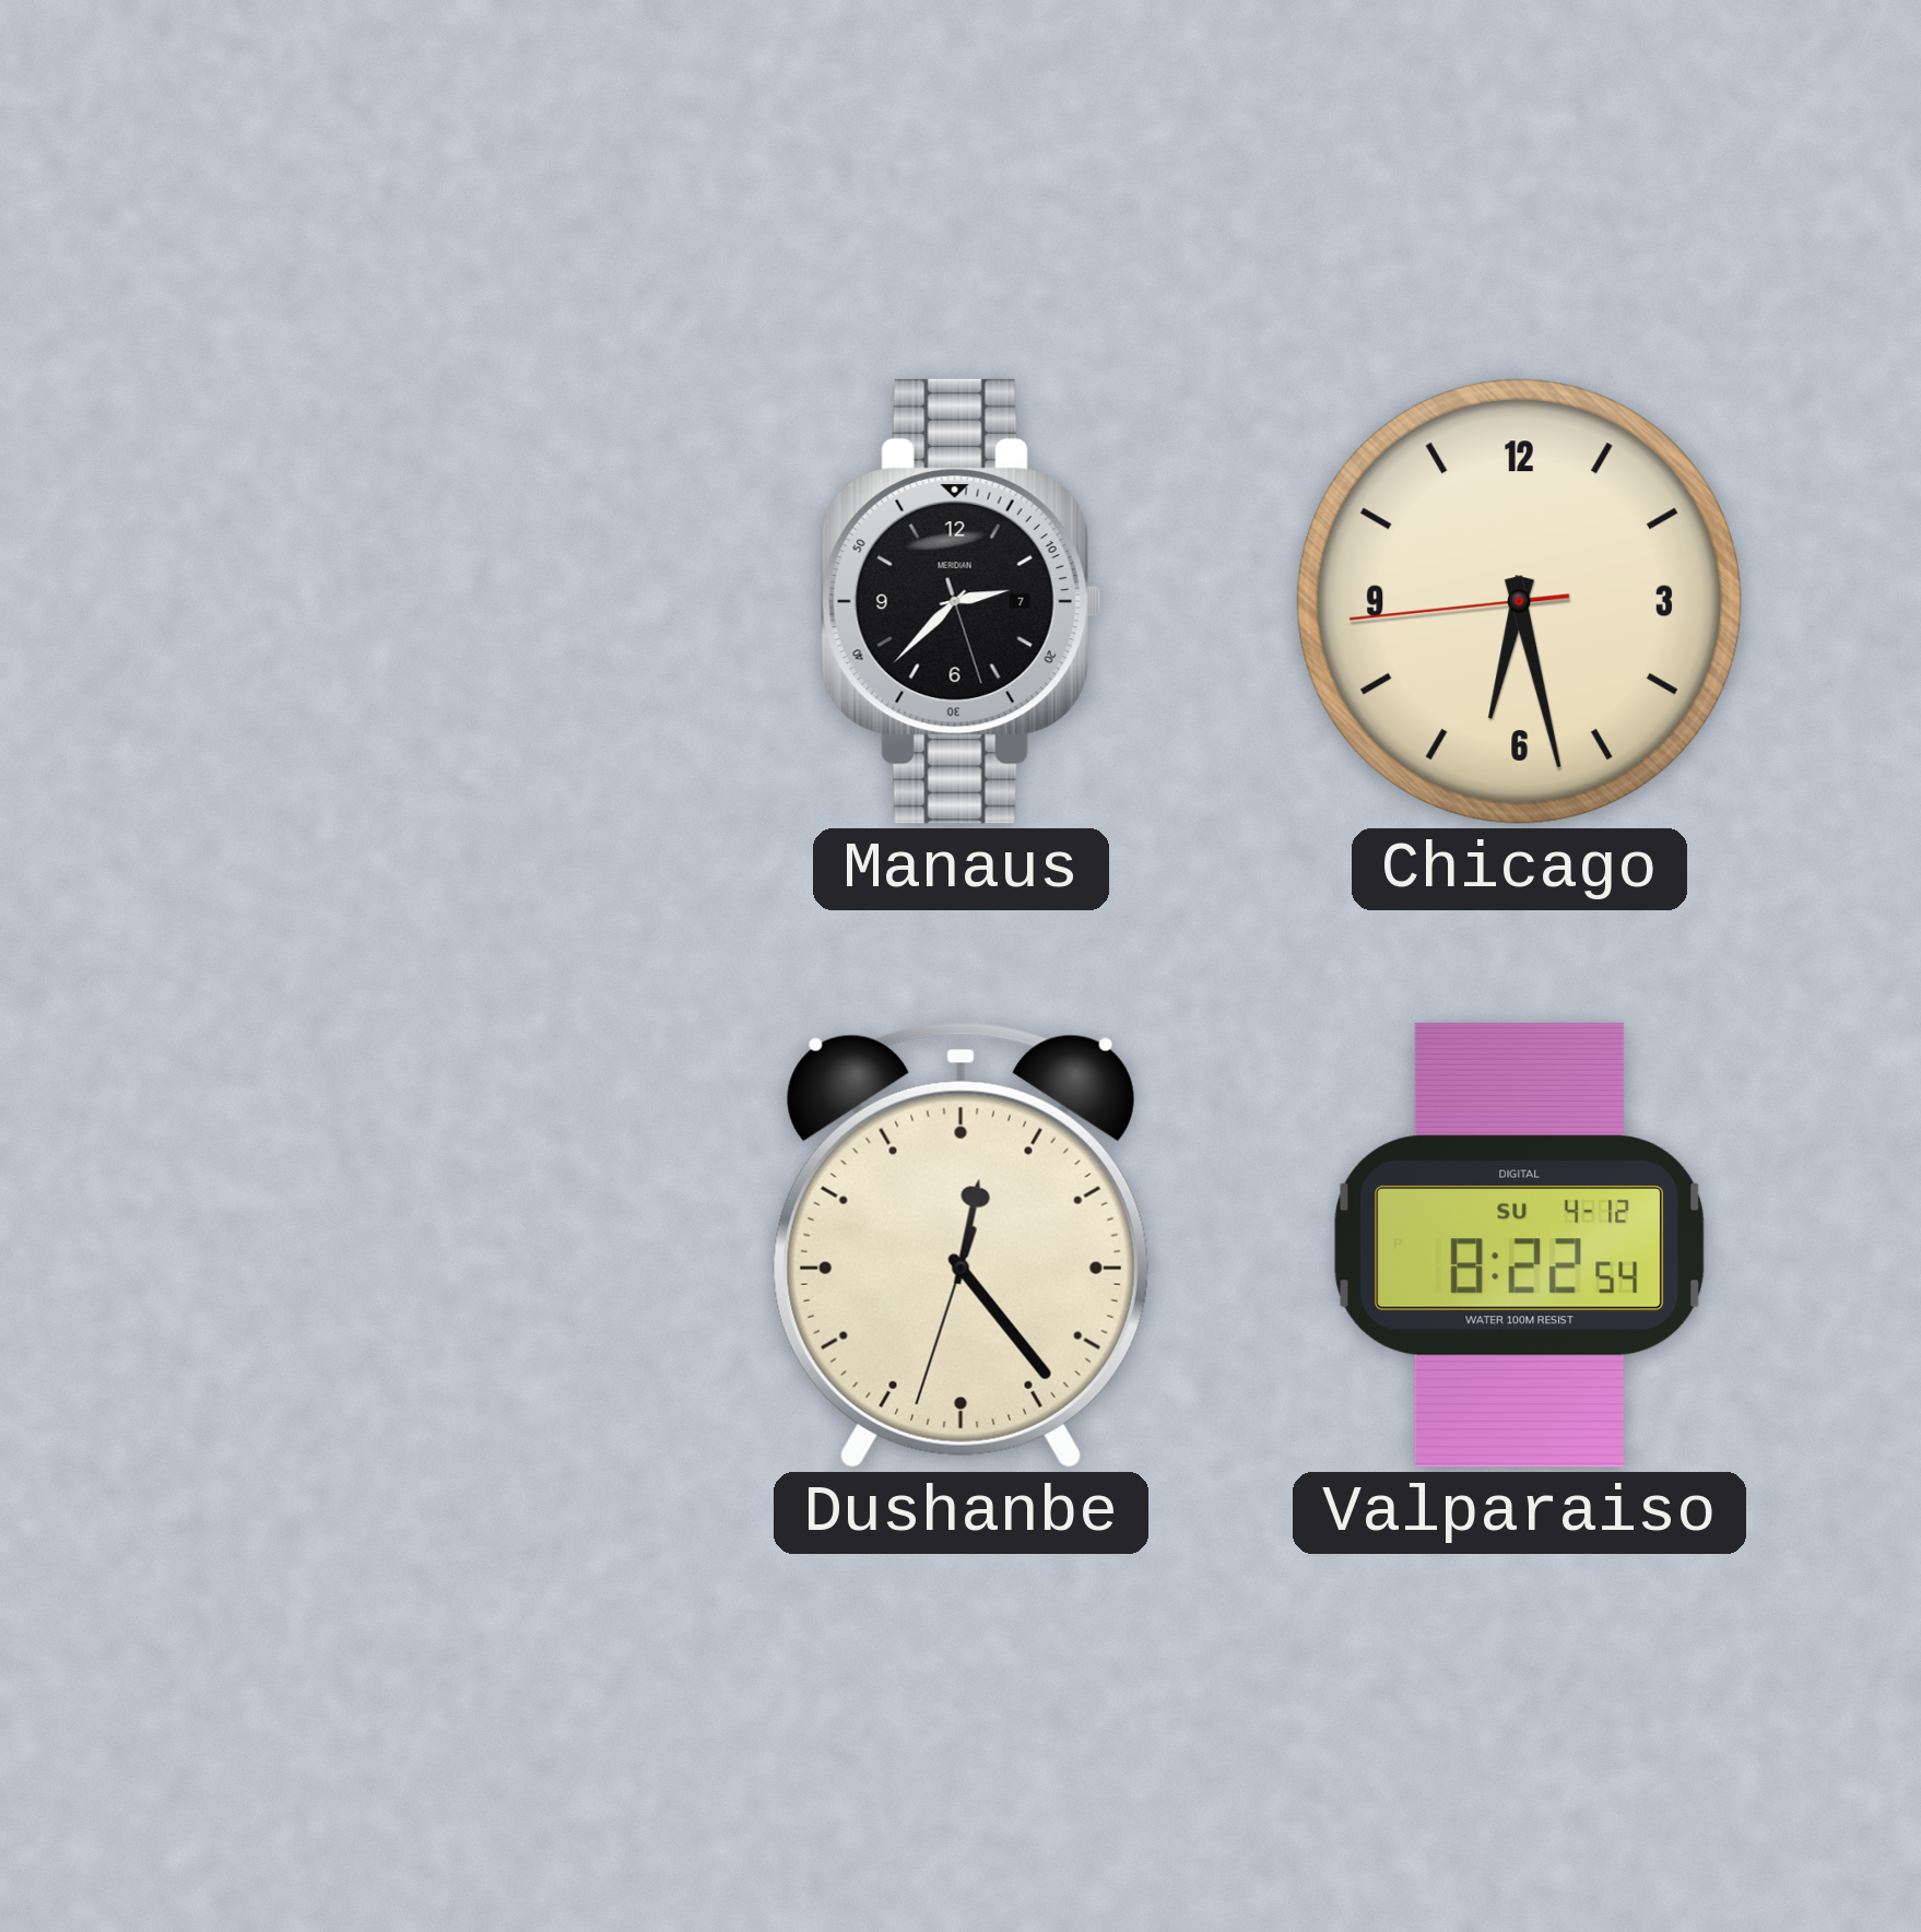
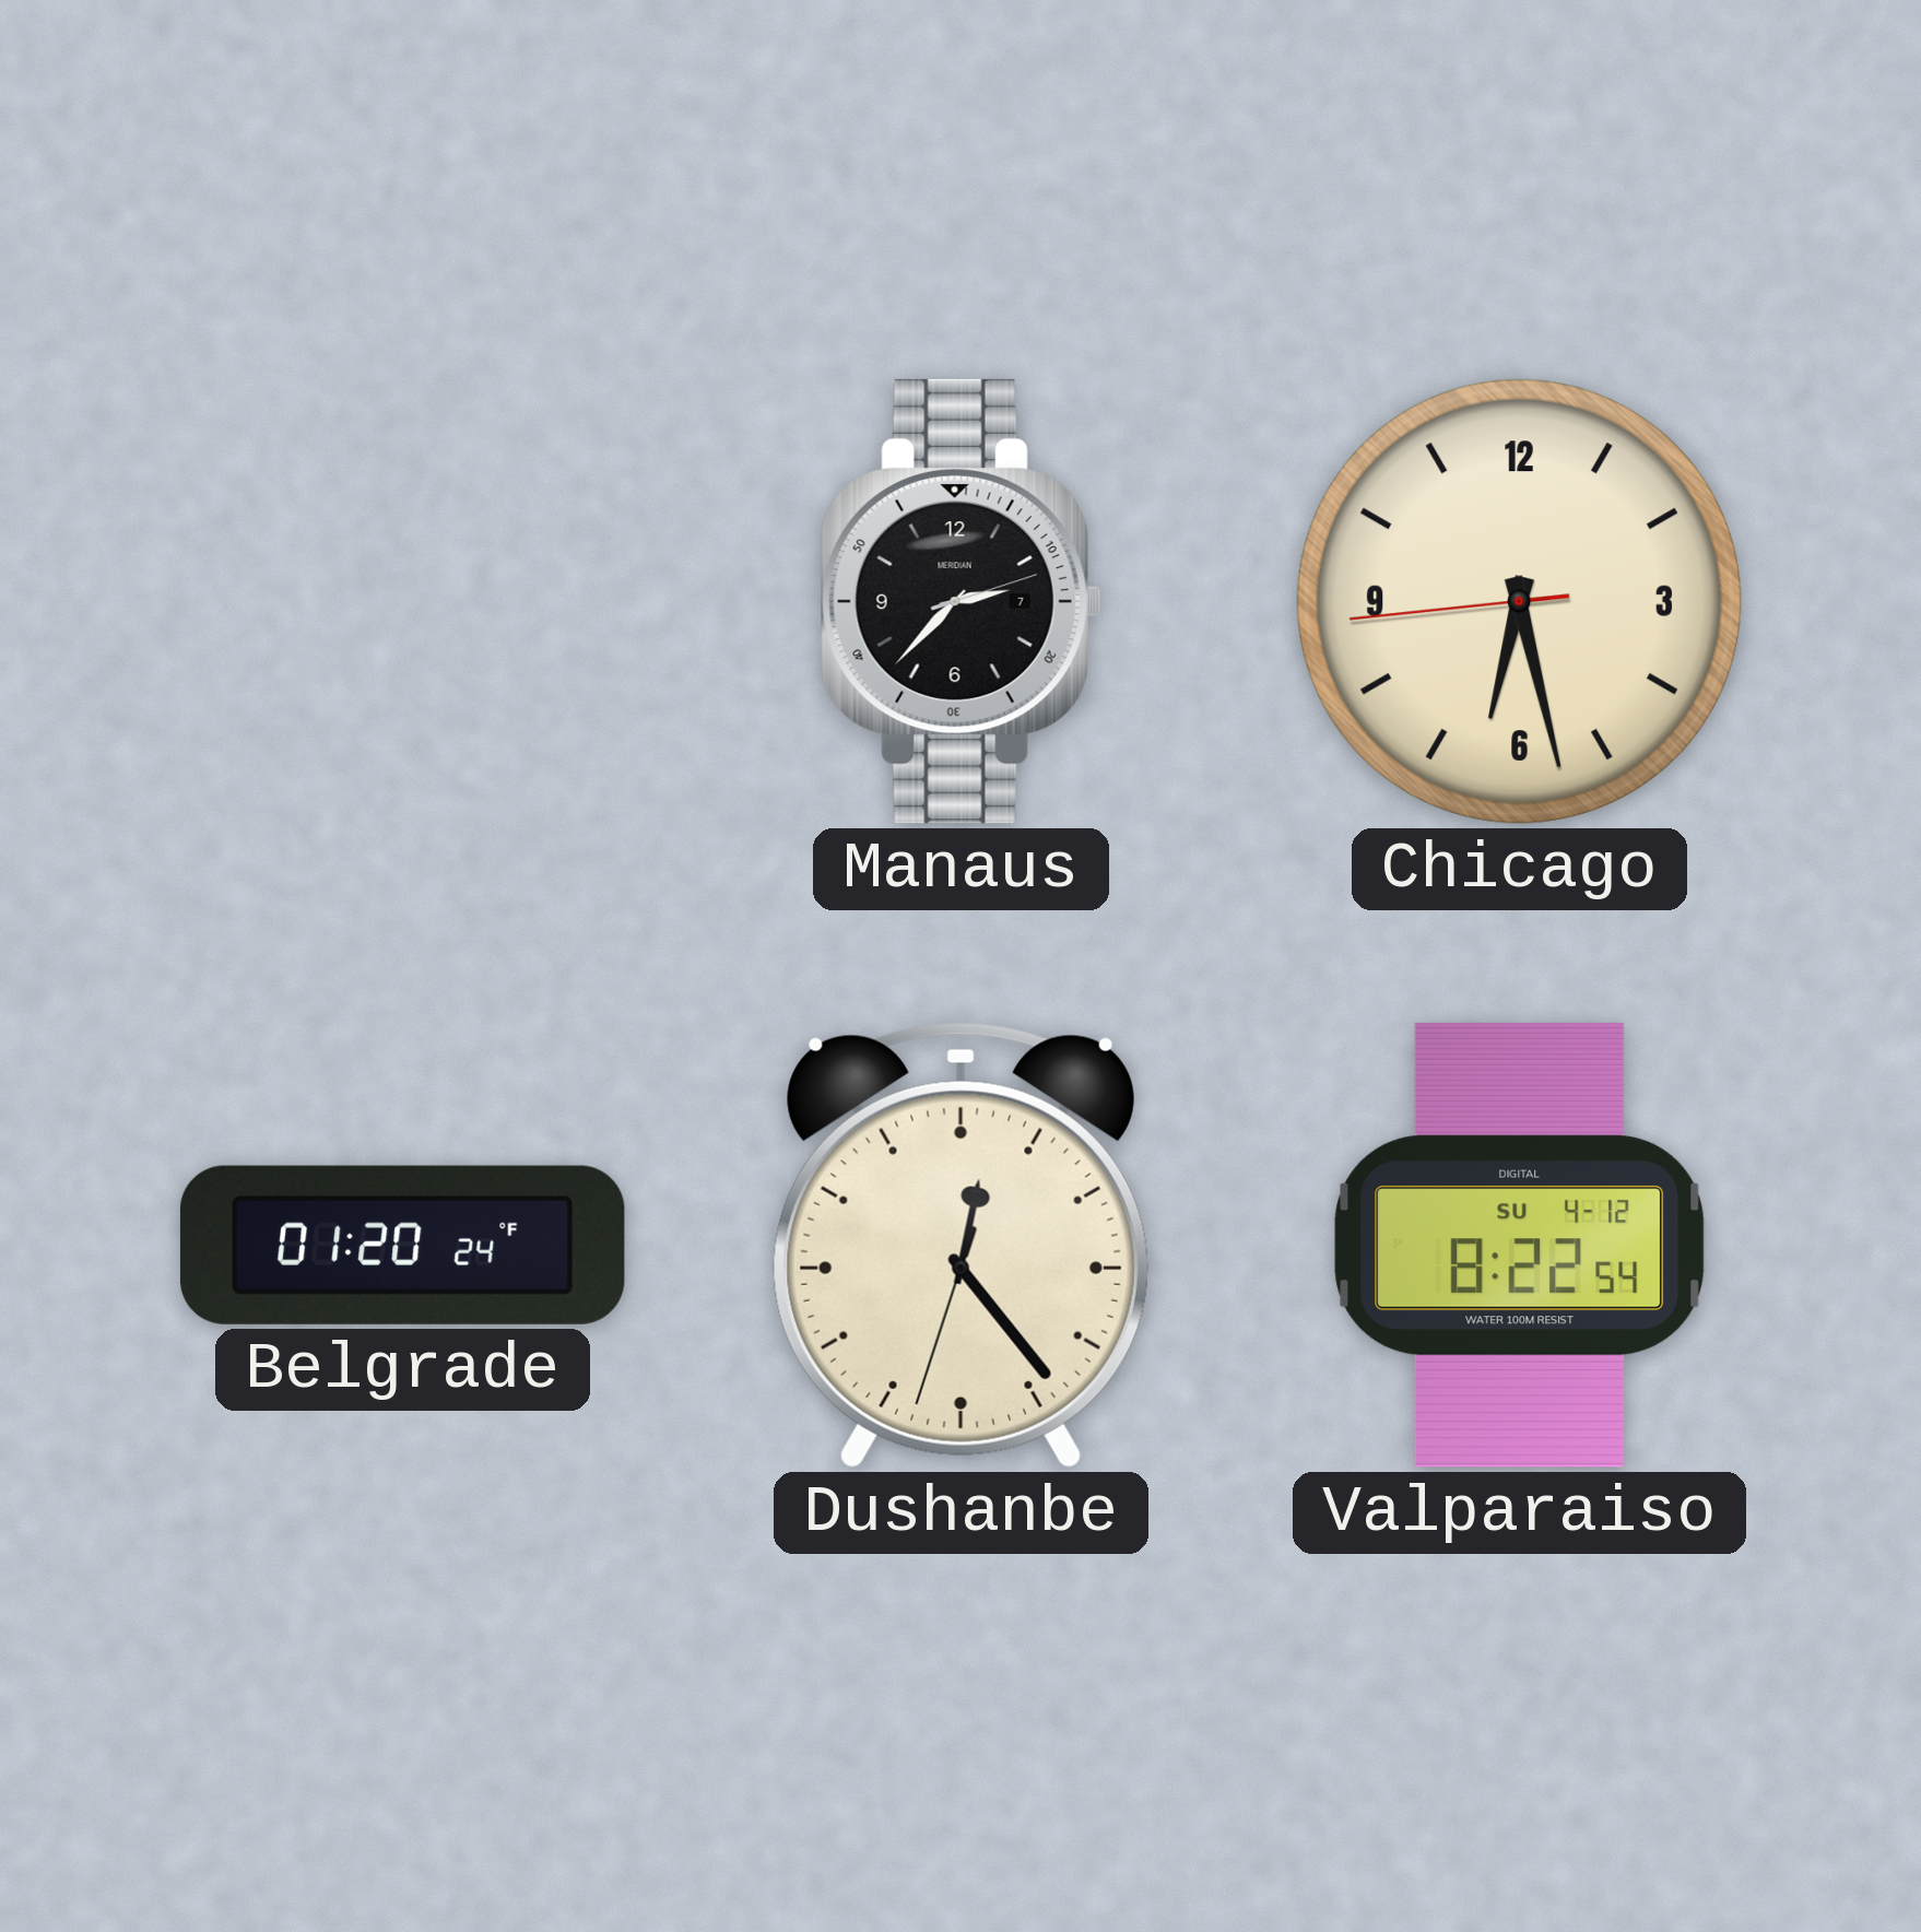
Manaus: 2:37:27 -> 2:37:12 (960, 601)
Belgrade: none -> 01:20 (402, 1245)
